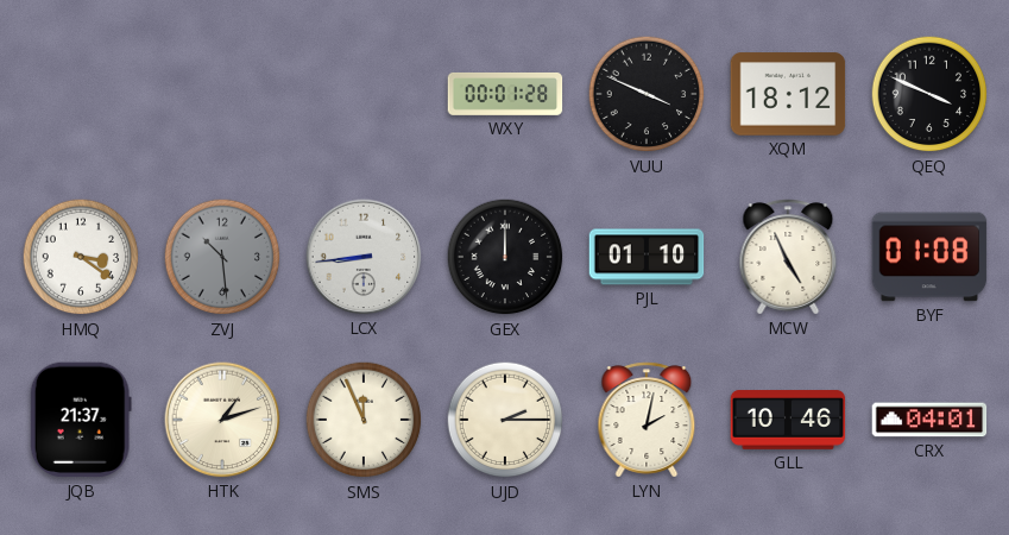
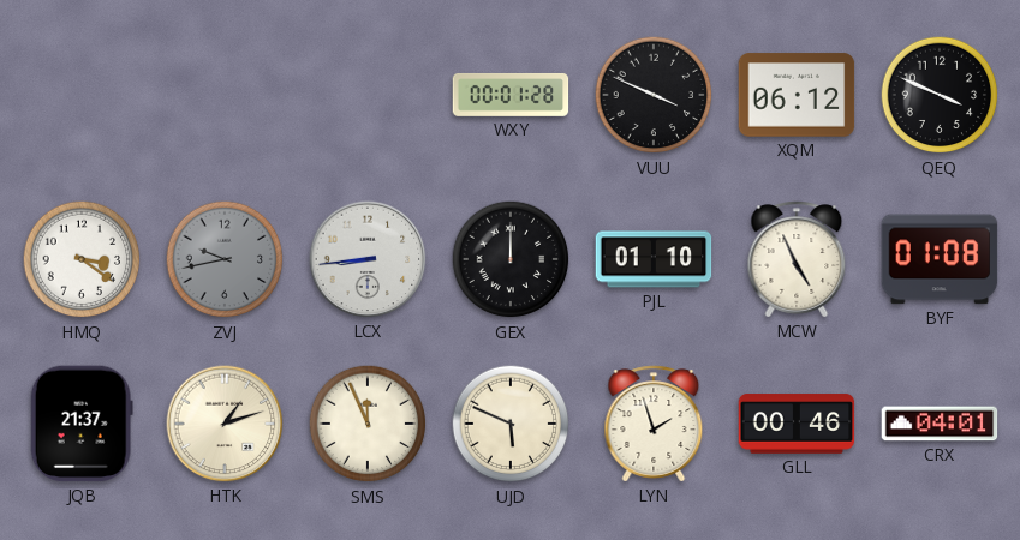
XQM: 18:12 -> 06:12 (797, 95)
ZVJ: 10:29 -> 9:43 (225, 259)
UJD: 2:15 -> 5:49 (511, 424)
LYN: 2:02 -> 1:57 (654, 424)
GLL: 10:46 -> 00:46 (797, 424)
